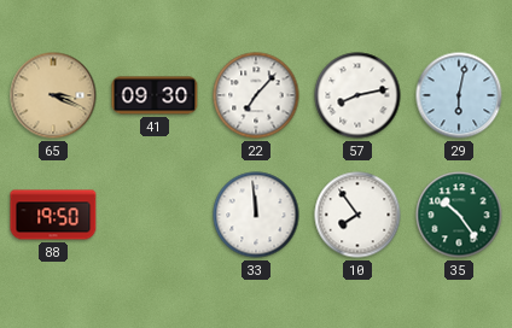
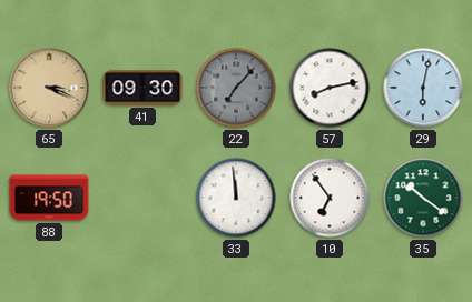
22 dial: white -> grey (236, 88)
10: 7:54 -> 6:54 (330, 198)
35: 10:24 -> 10:21 (423, 198)
